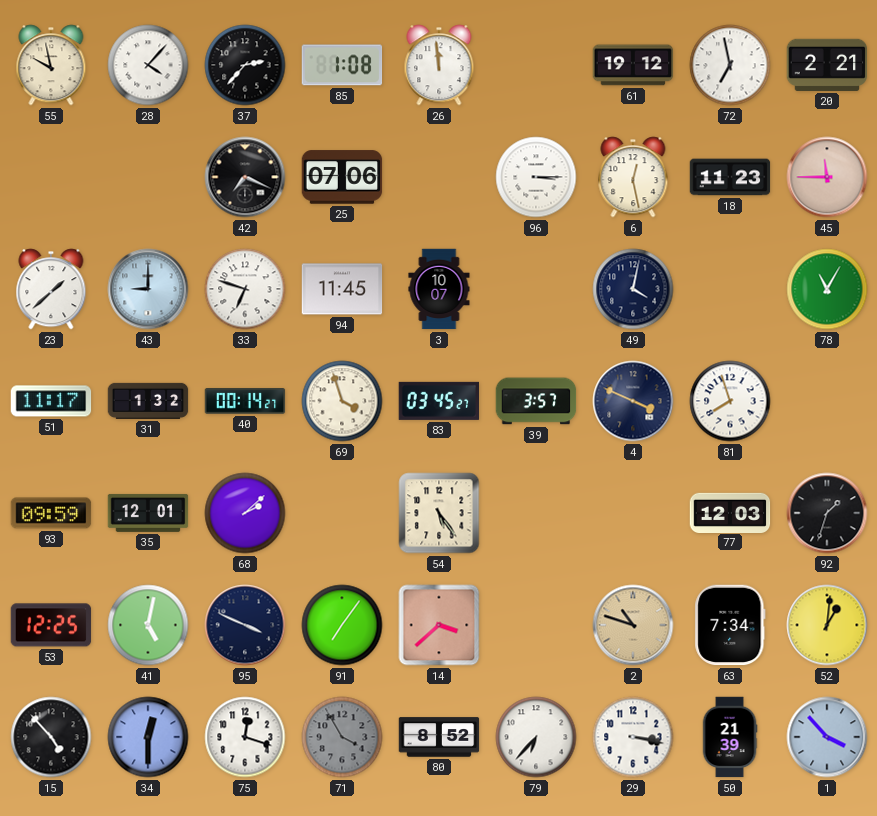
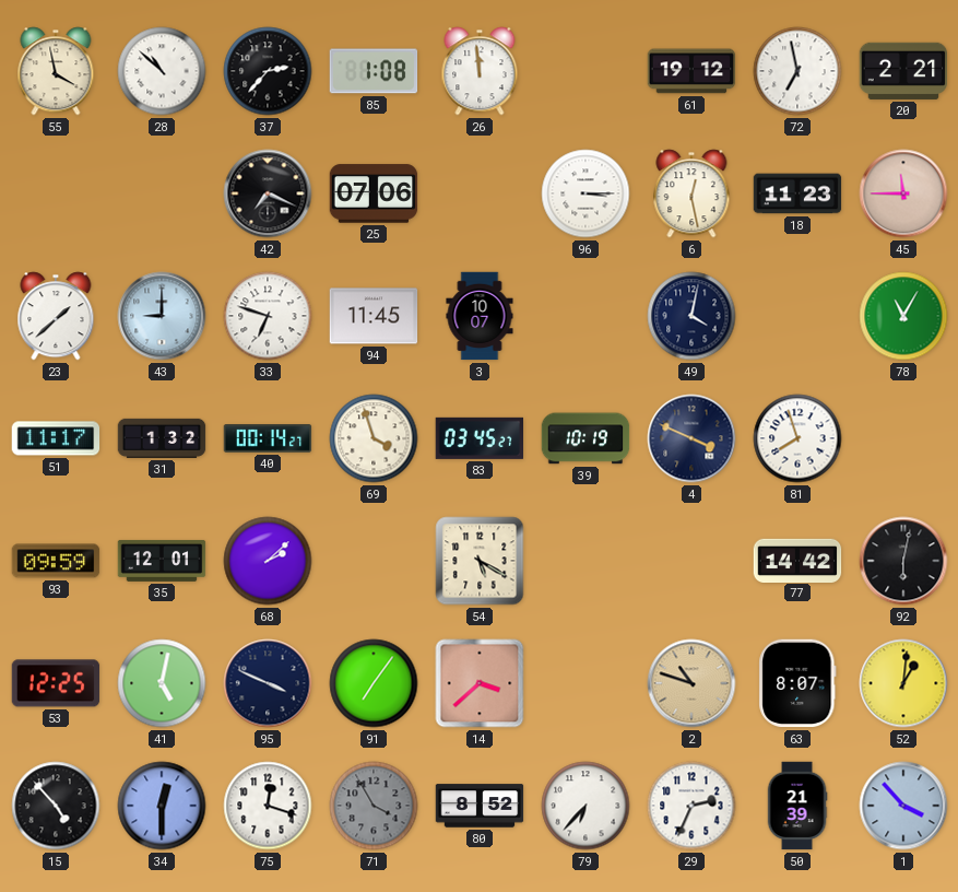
55: 9:58 -> 3:58 (56, 71)
28: 4:07 -> 10:52 (162, 71)
39: 3:57 -> 10:19 (586, 438)
54: 5:24 -> 5:20 (480, 561)
77: 12:03 -> 14:42 (797, 560)
92: 1:33 -> 6:02 (903, 561)
63: 7:34 -> 8:07 (797, 683)
29: 3:17 -> 2:34 (691, 806)
